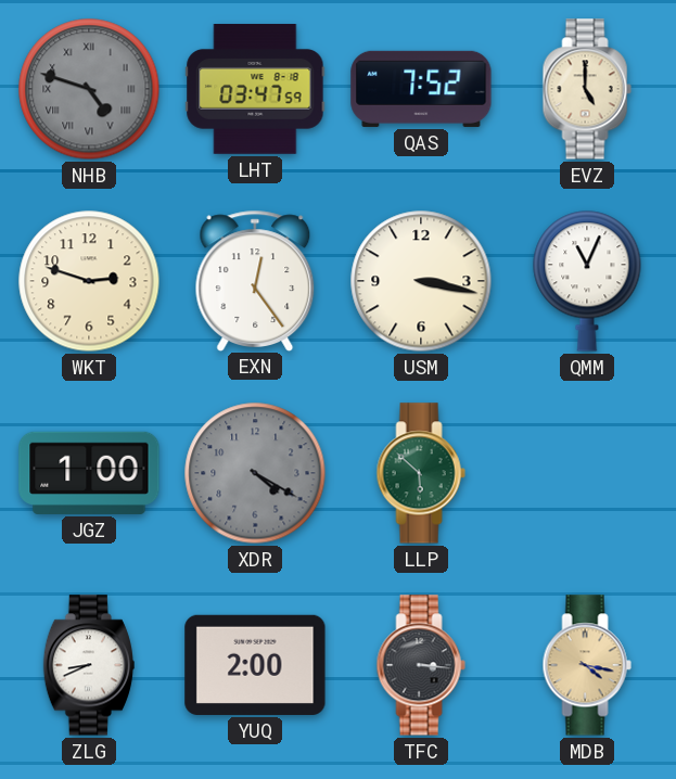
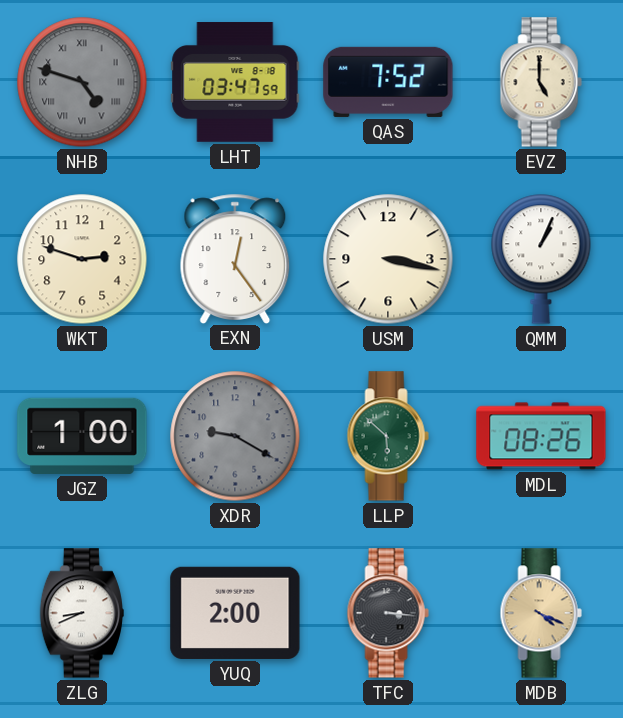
QMM: 11:04 -> 1:04 (541, 259)
XDR: 4:20 -> 9:20 (235, 436)
MDL: none -> 08:26 (541, 436)
MDB: 4:17 -> 4:19 (541, 613)
